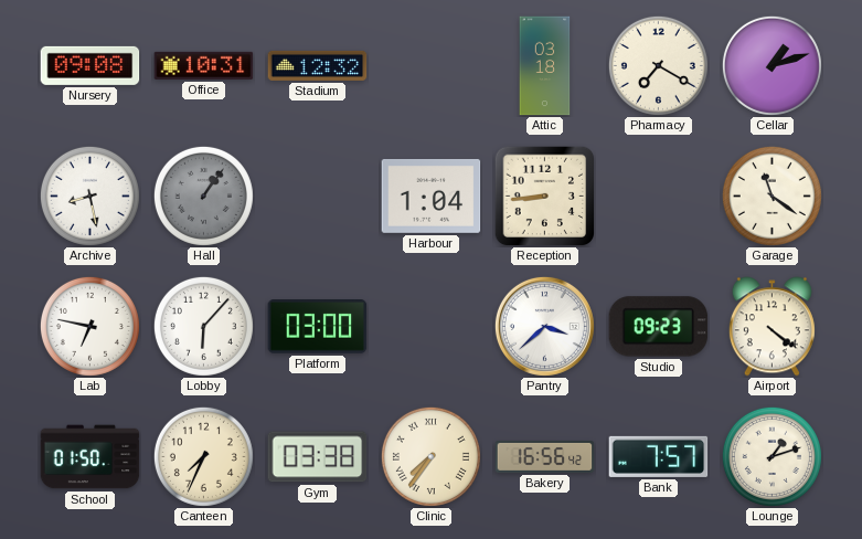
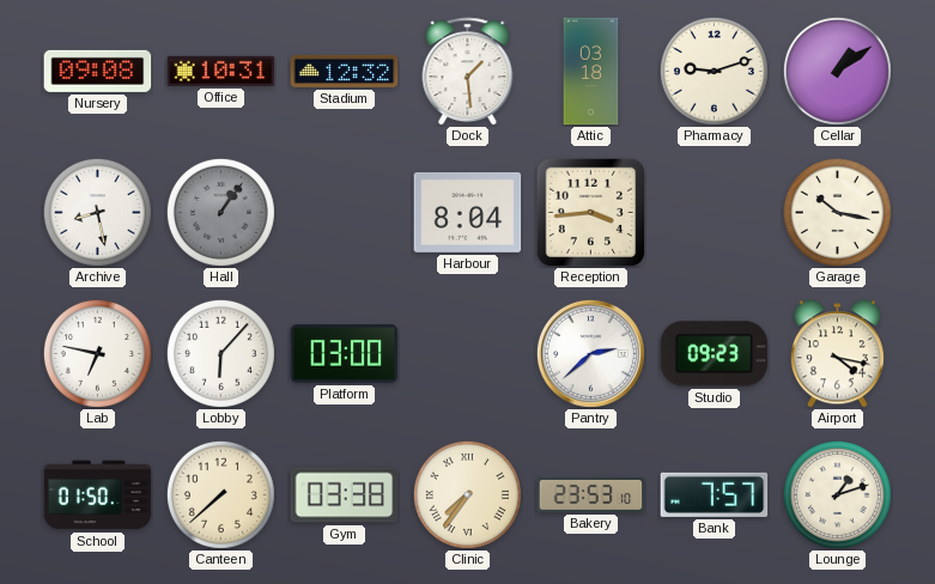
Dock: none -> 1:29 (468, 72)
Pharmacy: 7:20 -> 9:12 (714, 71)
Cellar: 1:12 -> 1:09 (837, 71)
Harbour: 1:04 -> 8:04 (468, 212)
Reception: 8:44 -> 3:44 (590, 212)
Garage: 11:21 -> 10:17 (837, 212)
Pantry: 3:38 -> 2:38 (590, 353)
Airport: 4:21 -> 4:17 (837, 354)
Canteen: 7:34 -> 7:38 (220, 494)
Bakery: 16:56 -> 23:53 (591, 494)
